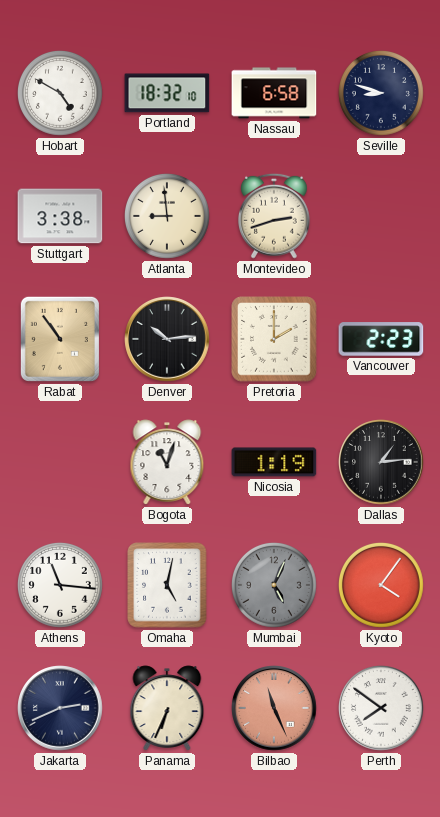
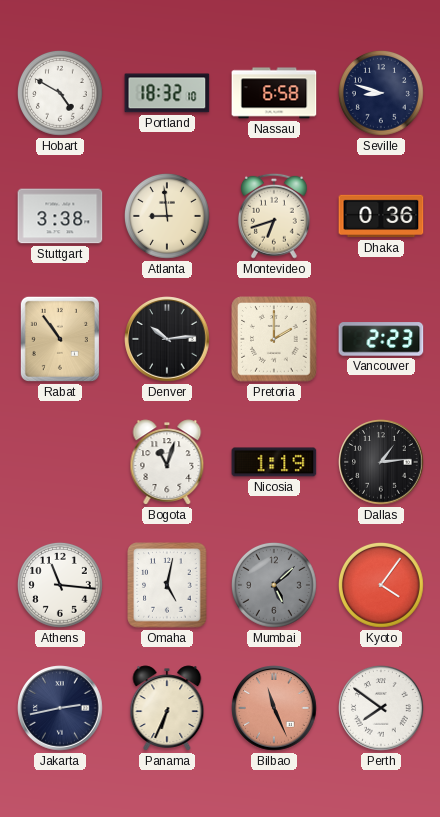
Montevideo: 2:42 -> 6:42 (274, 216)
Dhaka: none -> 0:36 (381, 216)
Mumbai: 5:04 -> 5:08 (274, 585)
Jakarta: 2:41 -> 2:43 (60, 708)
